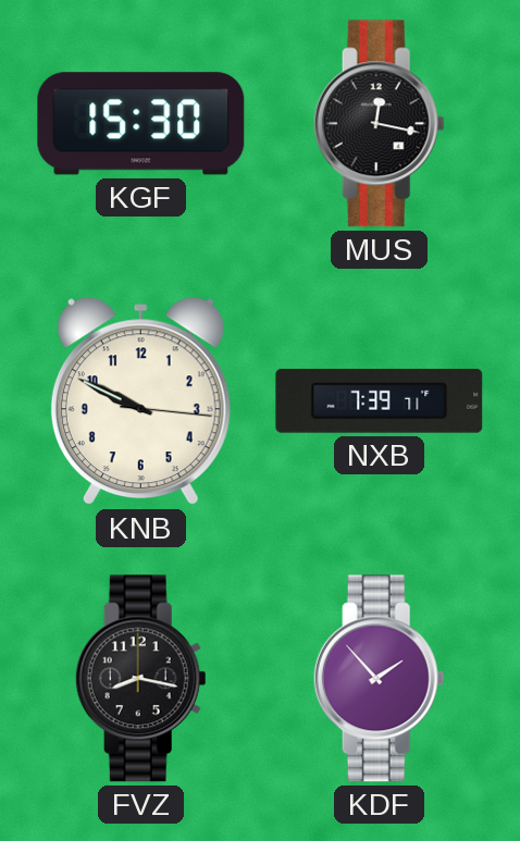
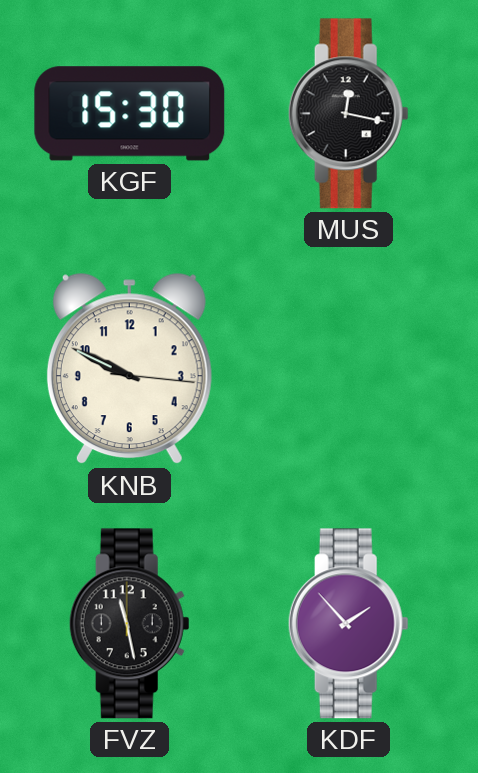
NXB: 7:39 -> none (380, 400)
FVZ: 8:17 -> 11:28 (129, 624)
